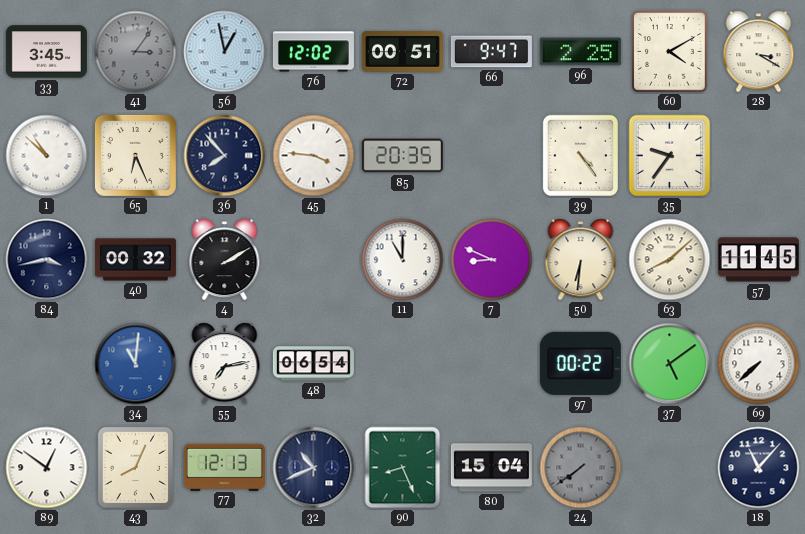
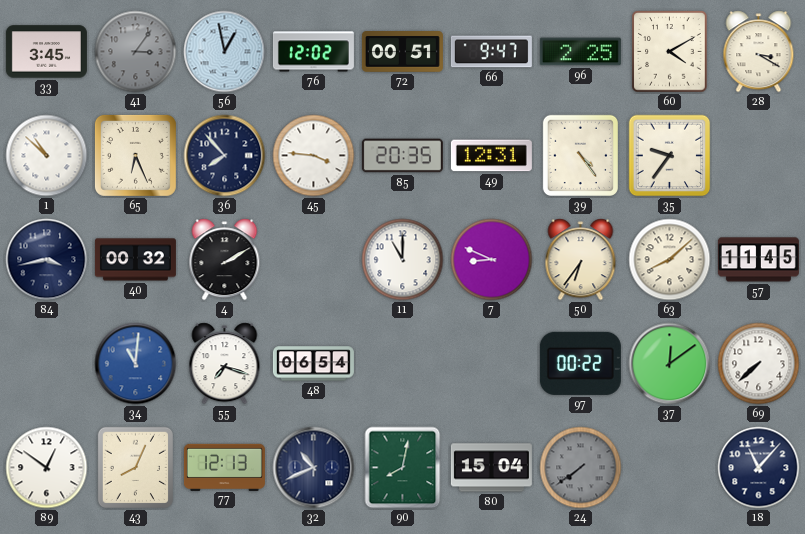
49: none -> 12:31 (491, 156)
50: 6:31 -> 6:36 (581, 260)
55: 7:13 -> 7:18 (225, 364)
37: 5:09 -> 12:09 (670, 364)
90: 8:26 -> 8:02 (403, 468)
